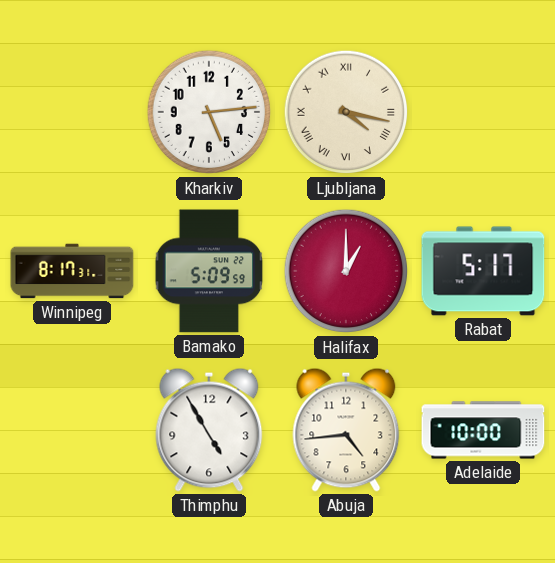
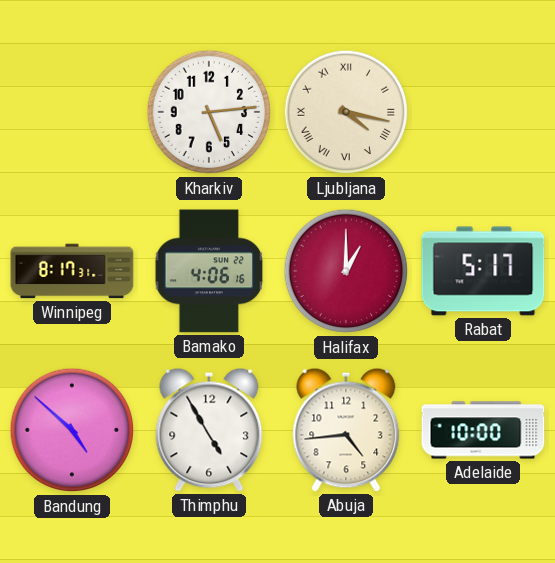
Bamako: 5:09 -> 4:06 (209, 271)
Bandung: none -> 4:52 (72, 430)
